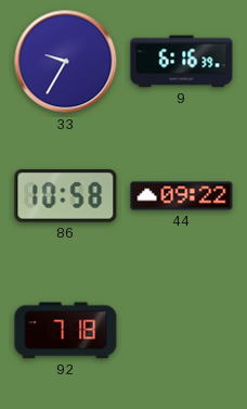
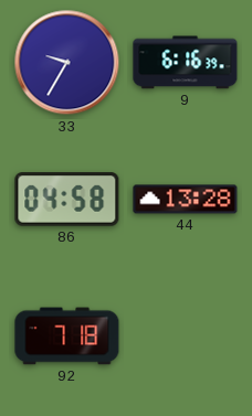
86: 10:58 -> 04:58 (67, 200)
44: 09:22 -> 13:28 (186, 200)
